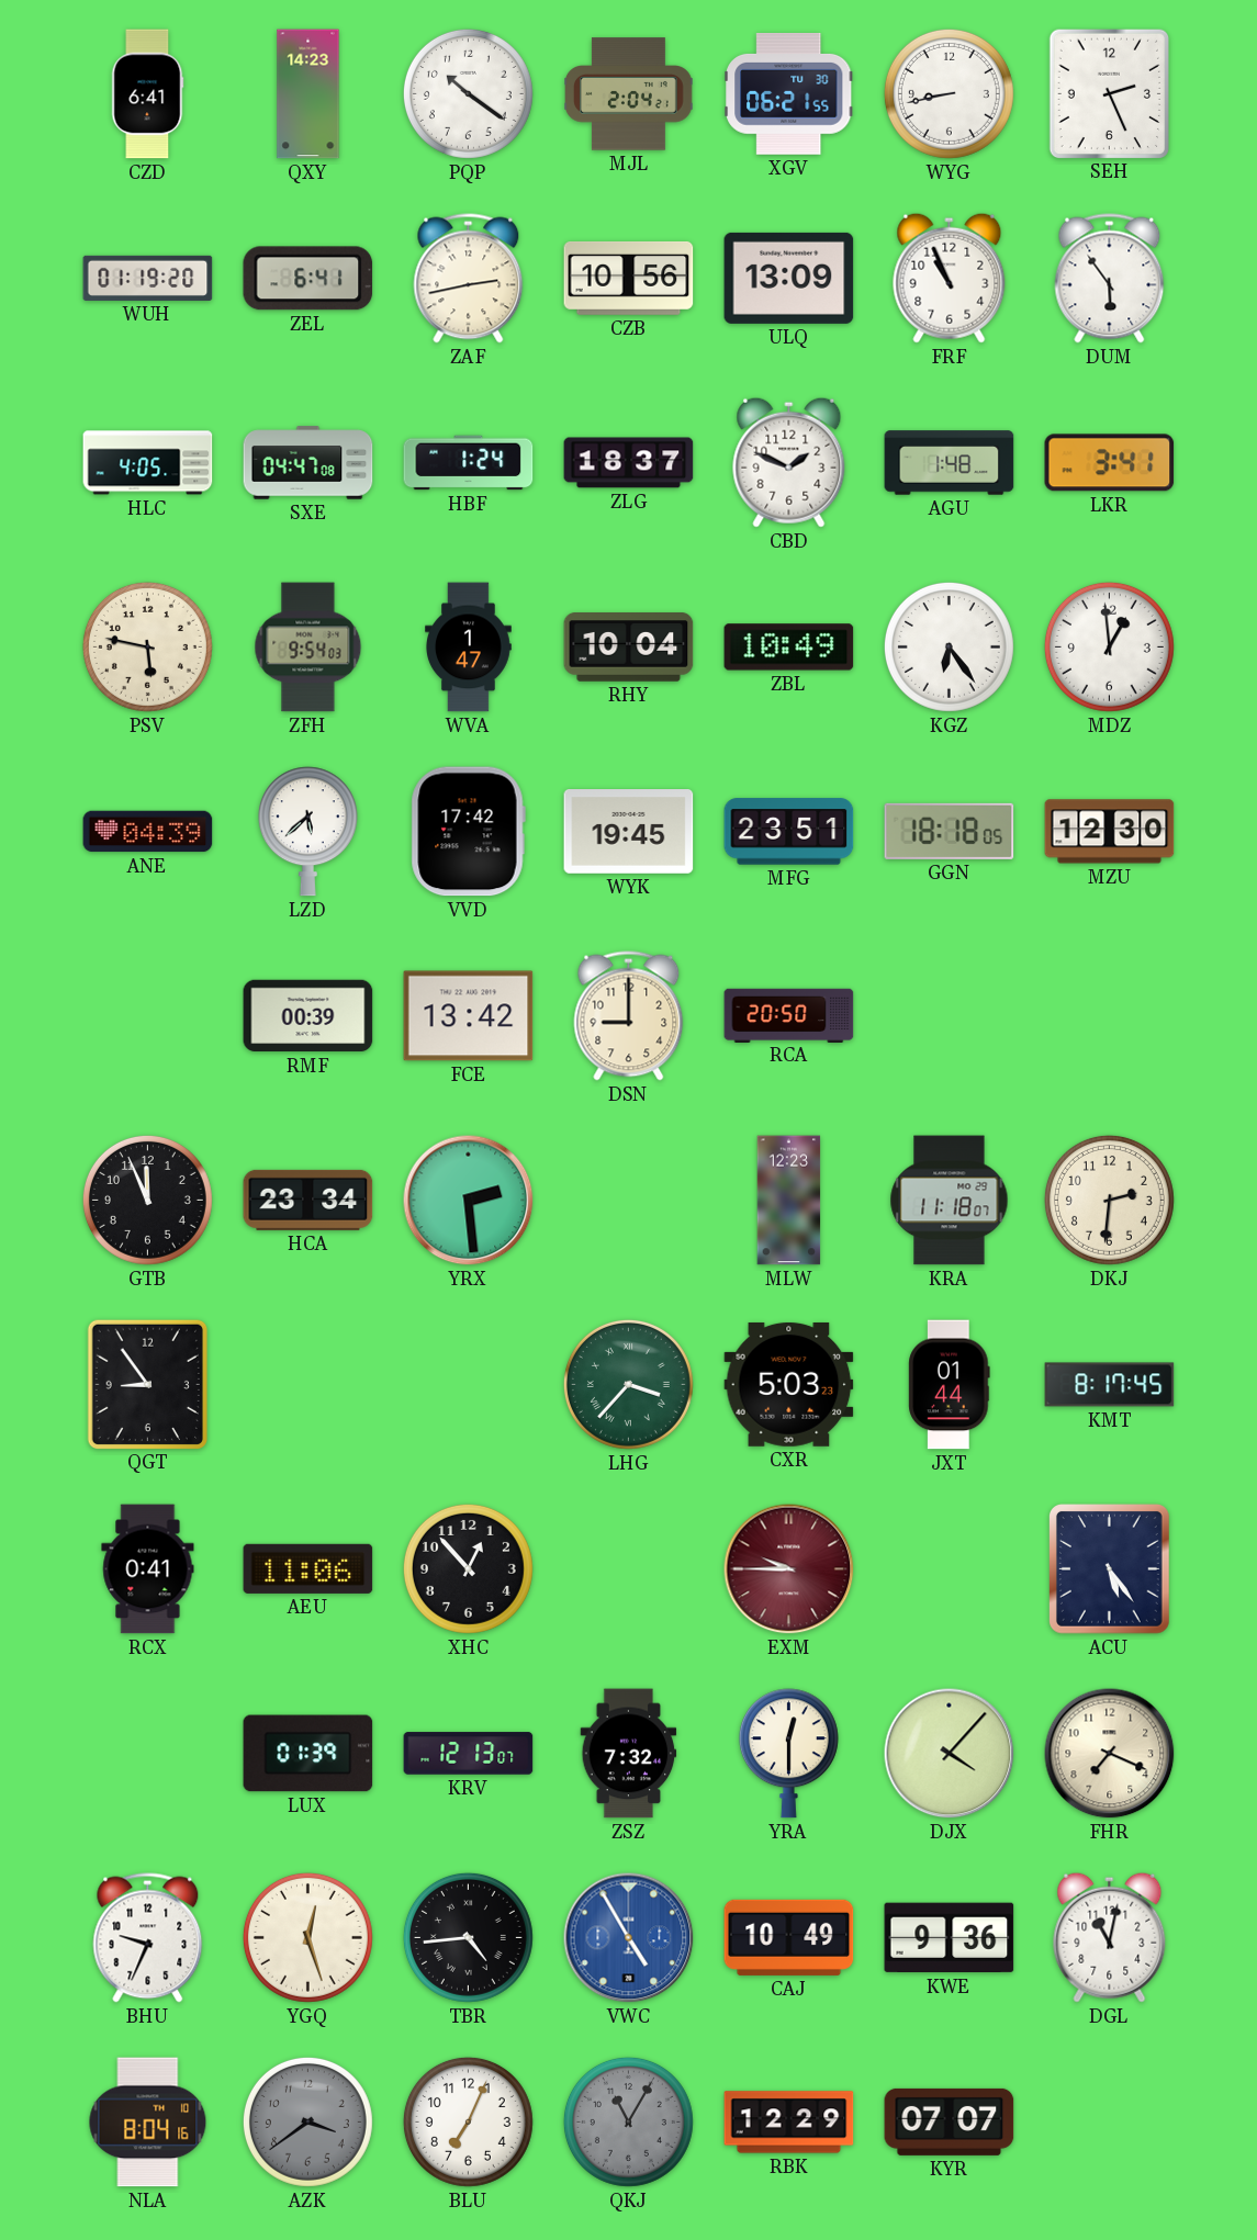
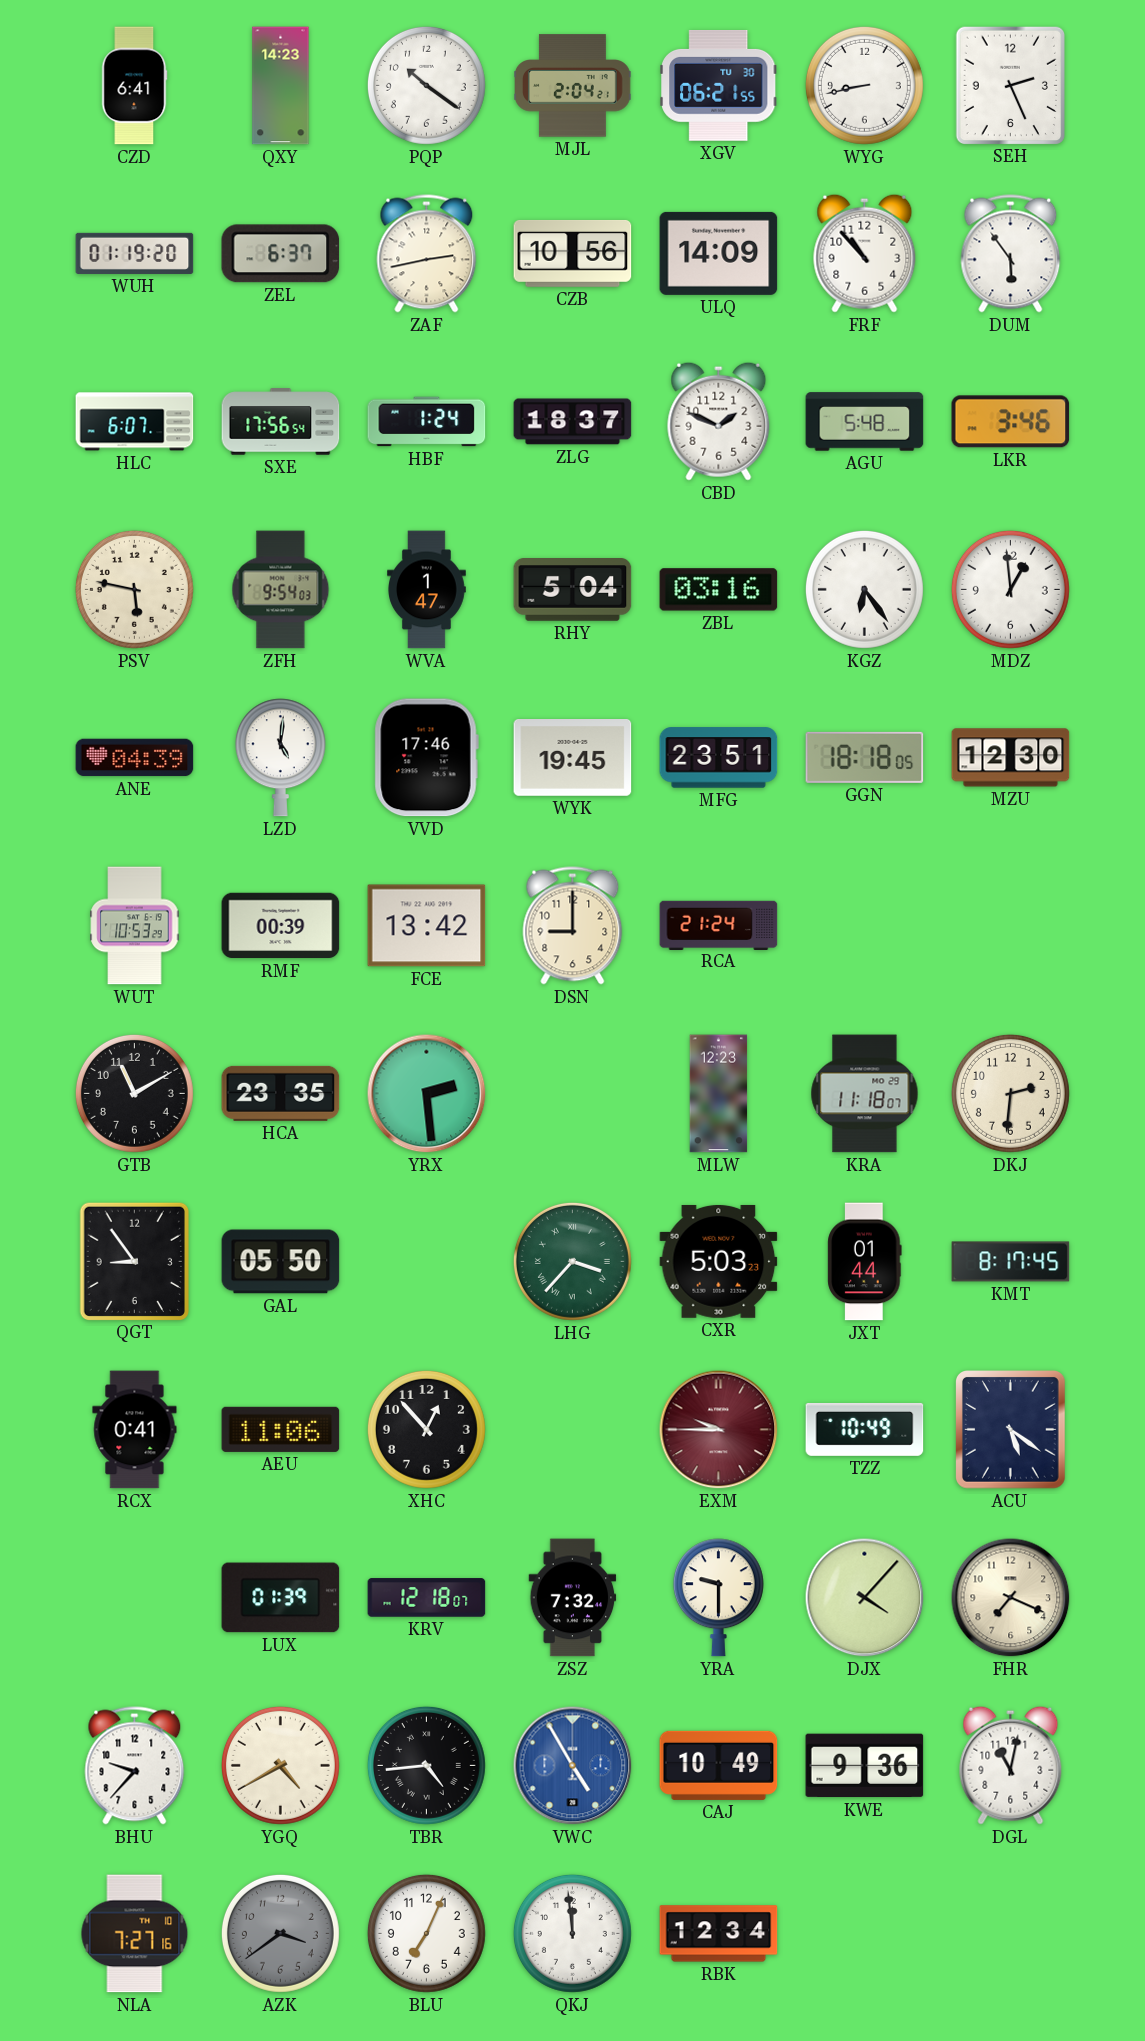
ZEL: 6:41 -> 6:37 (281, 254)
ULQ: 13:09 -> 14:09 (719, 253)
FRF: 10:56 -> 10:53 (865, 253)
HLC: 4:05 -> 6:07 (135, 422)
SXE: 04:47 -> 17:56 (281, 422)
AGU: 1:48 -> 5:48 (865, 422)
LKR: 3:41 -> 3:46 (1011, 422)
RHY: 10:04 -> 5:04 (573, 590)
ZBL: 10:49 -> 03:16 (719, 590)
LZD: 5:38 -> 5:01 (280, 758)
VVD: 17:42 -> 17:46 (426, 758)
WUT: none -> 10:53 (135, 926)
RCA: 20:50 -> 21:24 (719, 925)
GTB: 11:56 -> 11:10 (134, 1093)
HCA: 23:34 -> 23:35 (281, 1093)
GAL: none -> 05:50 (281, 1262)
TZZ: none -> 10:49 (865, 1429)
ACU: 5:24 -> 5:21 (1011, 1430)
KRV: 12:13 -> 12:18 (427, 1598)
YRA: 12:30 -> 9:30 (718, 1598)
BHU: 9:34 -> 9:37 (135, 1766)
YGQ: 12:27 -> 4:40 (280, 1765)
NLA: 8:04 -> 7:27 (135, 1934)
QKJ: 11:05 -> 11:59 (572, 1933)
QKJ dial: grey -> white (572, 1933)
RBK: 12:29 -> 12:34 (719, 1934)
KYR: 07:07 -> none (950, 2121)
